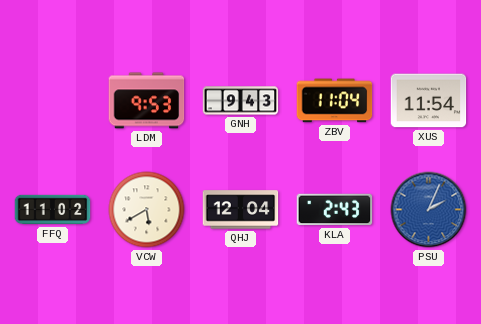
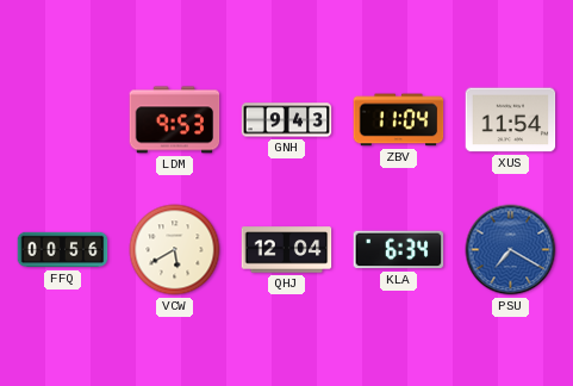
FFQ: 11:02 -> 00:56 (63, 250)
KLA: 2:43 -> 6:34 (399, 250)
PSU: 2:04 -> 7:20 (511, 250)
